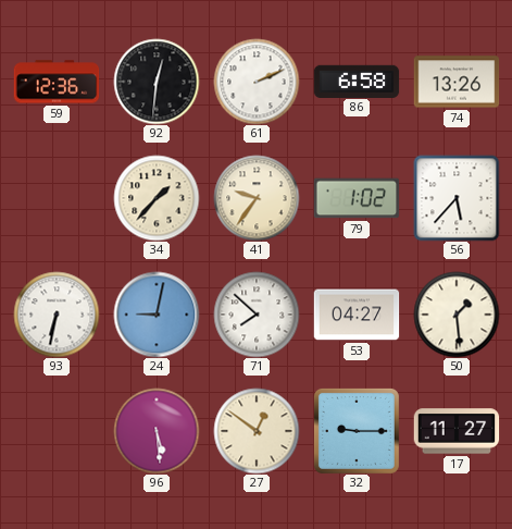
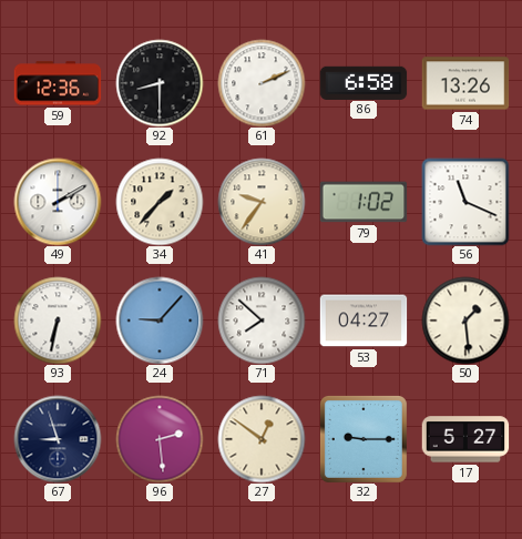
92: 12:31 -> 8:30 (160, 83)
49: none -> 2:10 (58, 202)
56: 5:37 -> 11:19 (465, 202)
24: 9:02 -> 9:07 (160, 321)
67: none -> 8:57 (58, 439)
96: 5:29 -> 2:29 (160, 439)
17: 11:27 -> 5:27 (465, 439)
